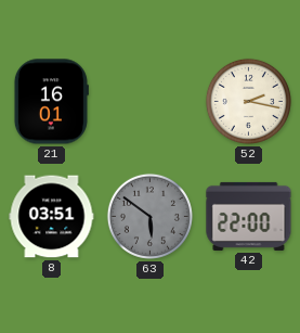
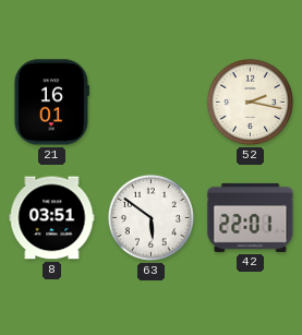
63 dial: grey -> white (150, 217)
42: 22:00 -> 22:01 (251, 217)
